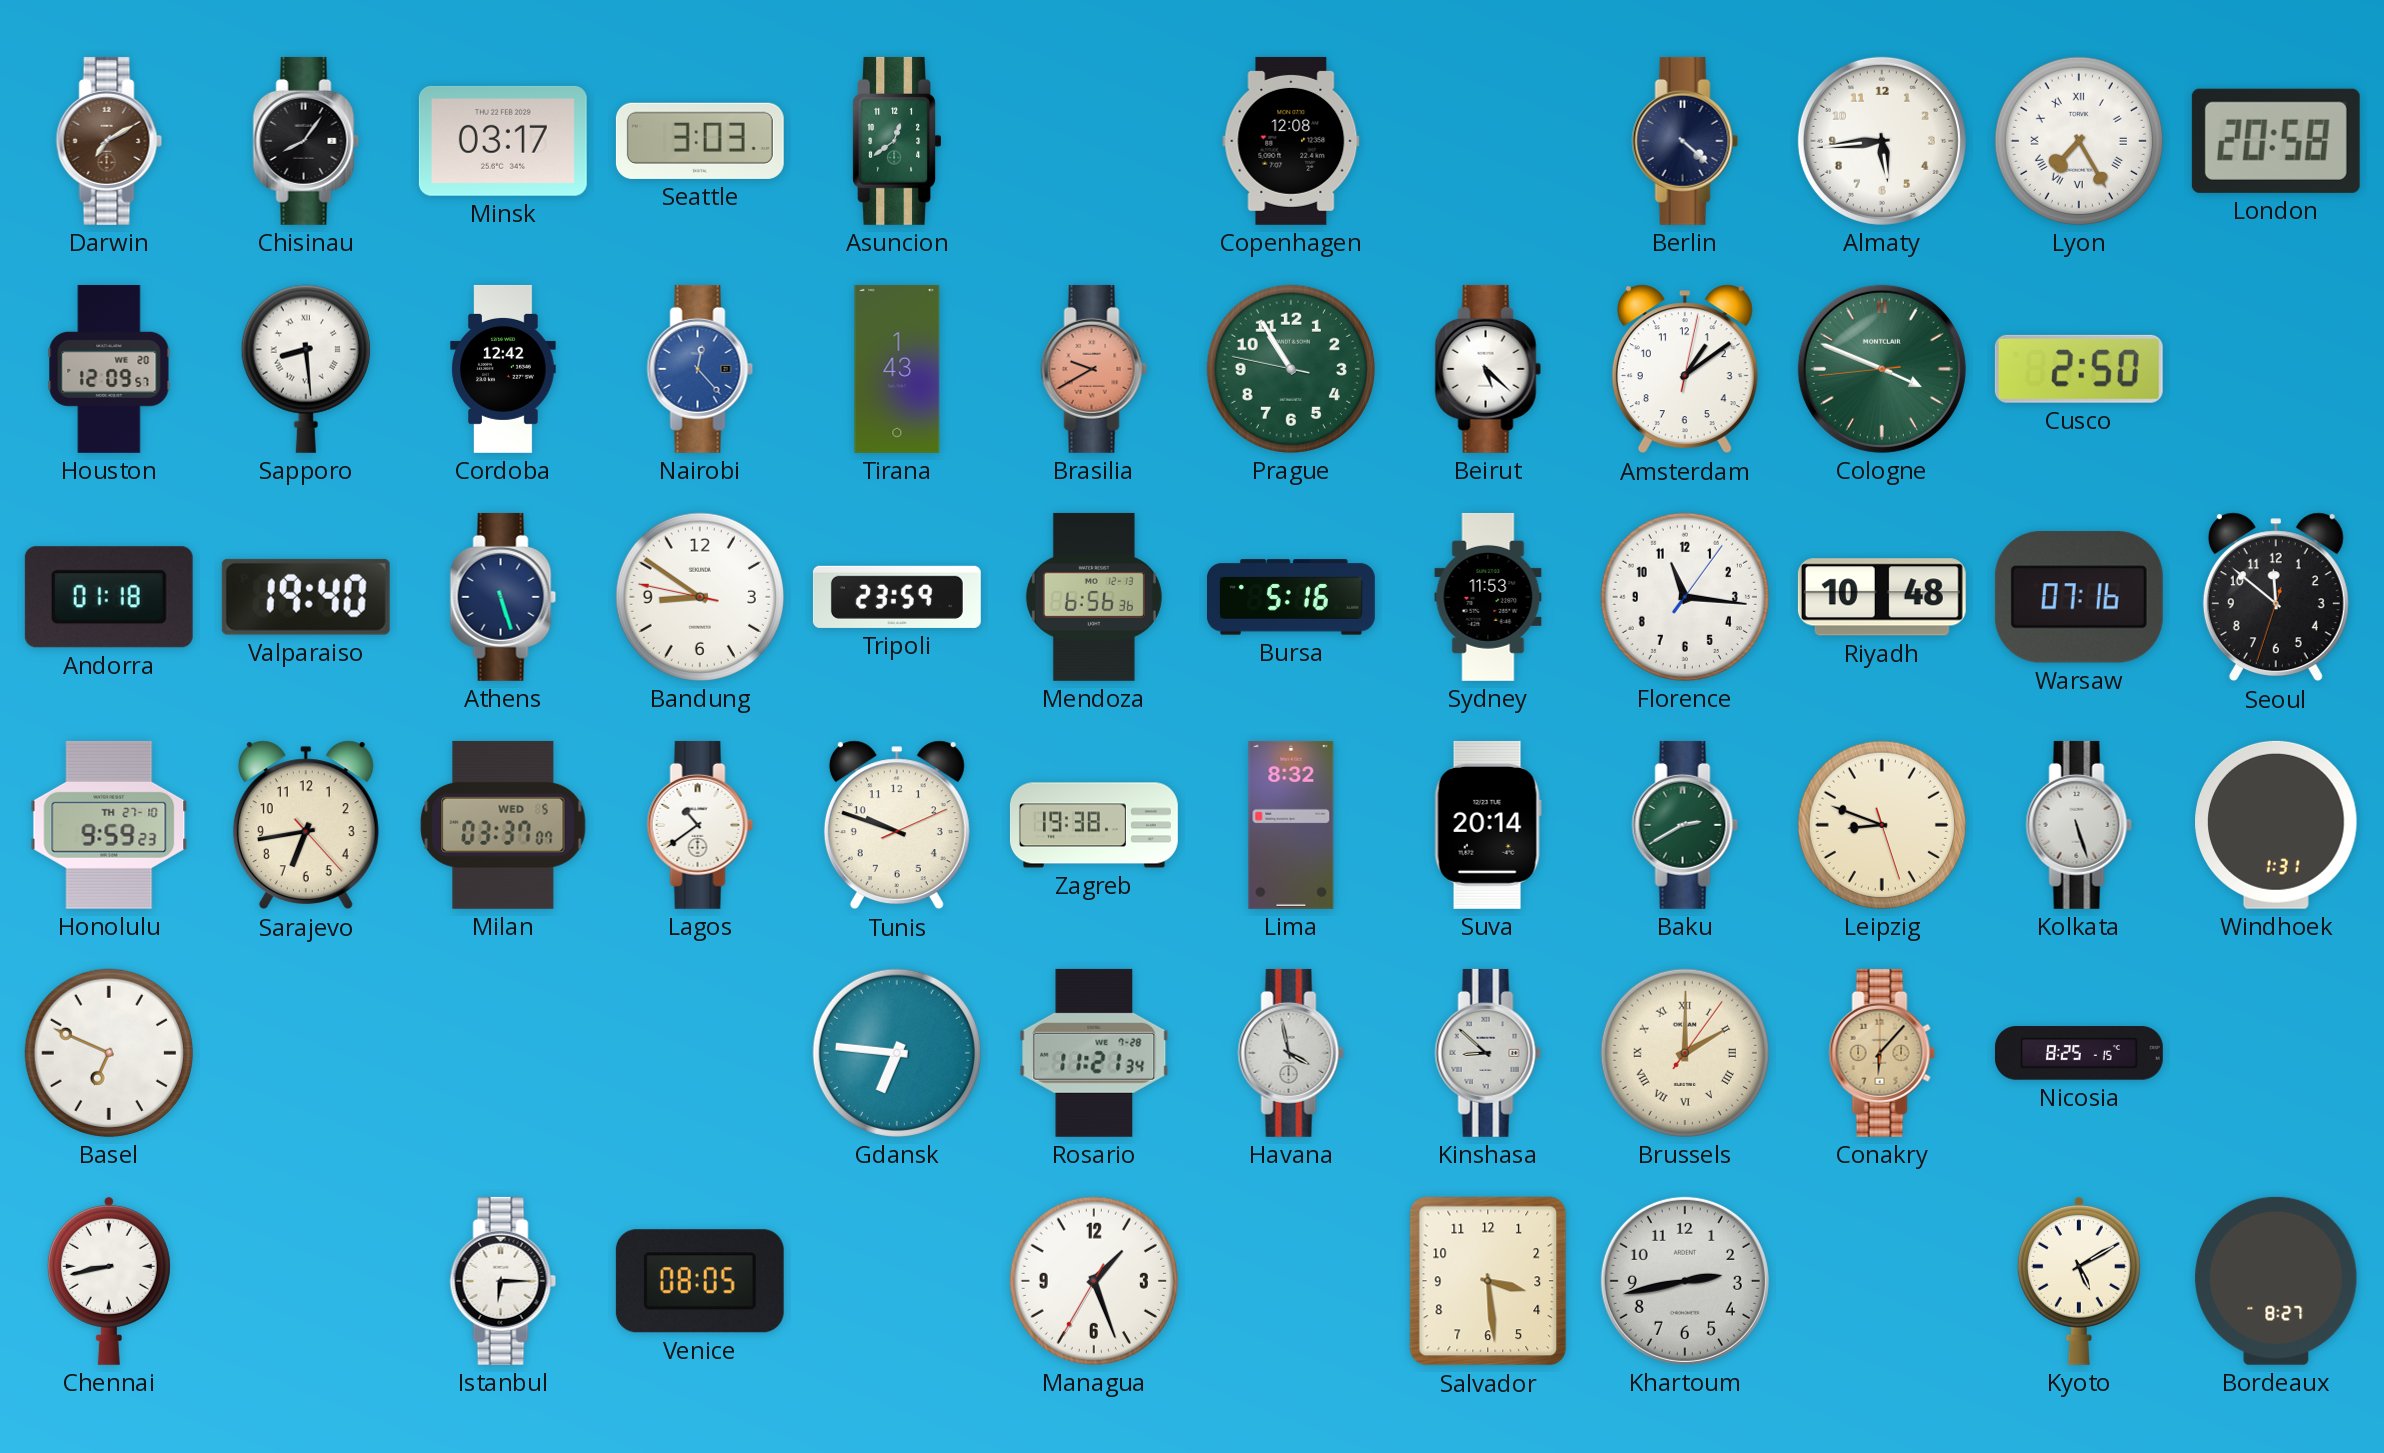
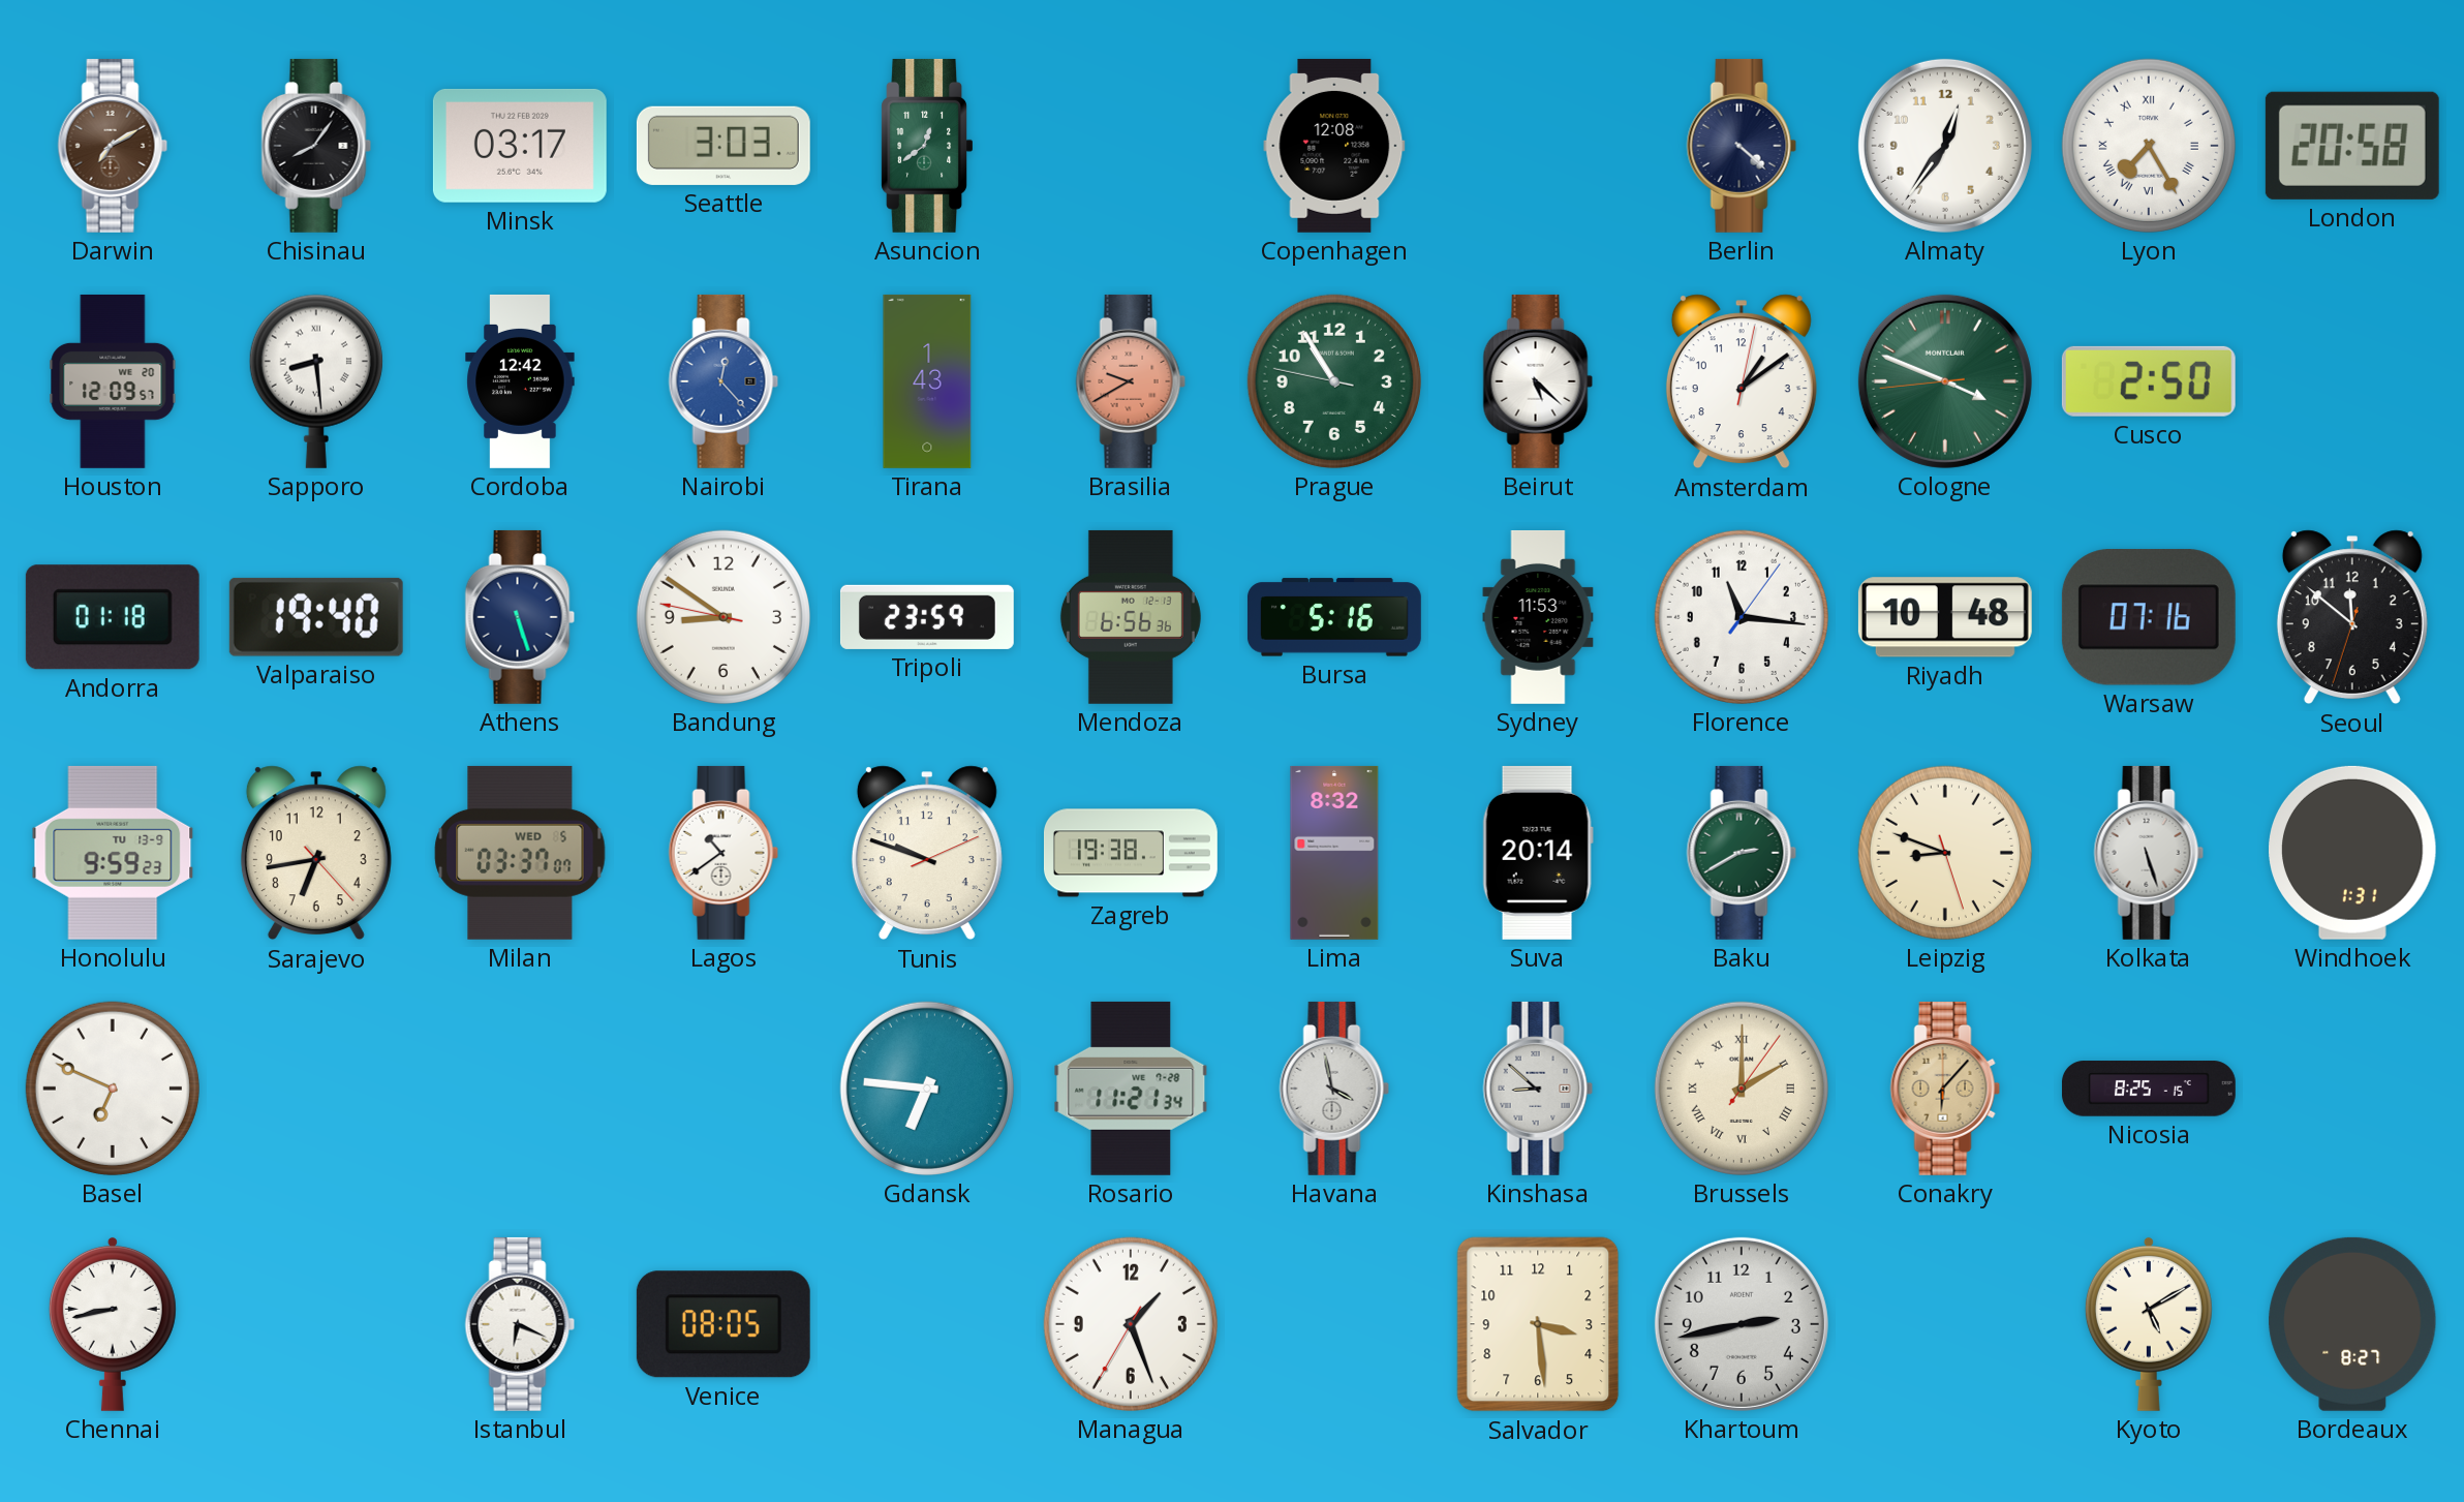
Almaty: 5:44 -> 12:36 (1945, 146)
Honolulu date: TH 27-10 -> TU 13-9 (113, 853)
Istanbul: 6:15 -> 6:19 (520, 1324)
